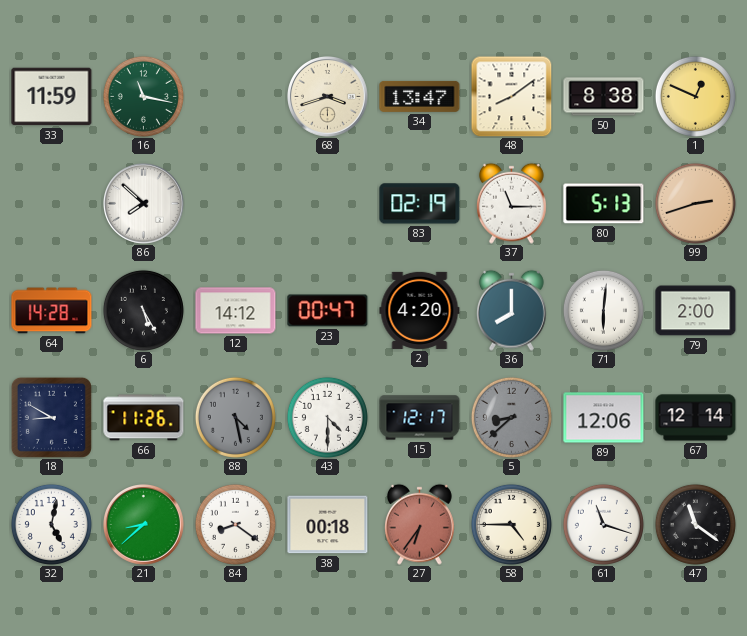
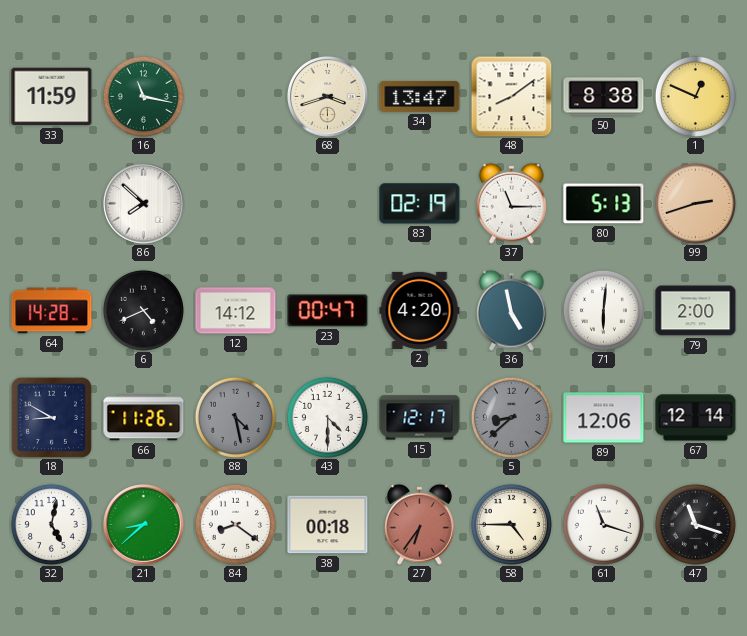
6: 5:25 -> 4:41 (143, 310)
36: 8:00 -> 4:58 (511, 310)
47: 11:21 -> 11:18 (695, 524)
